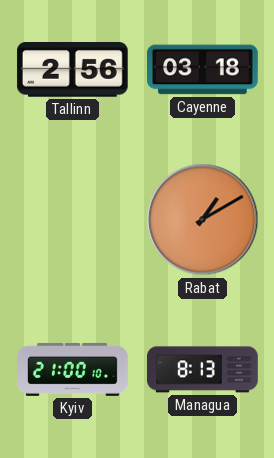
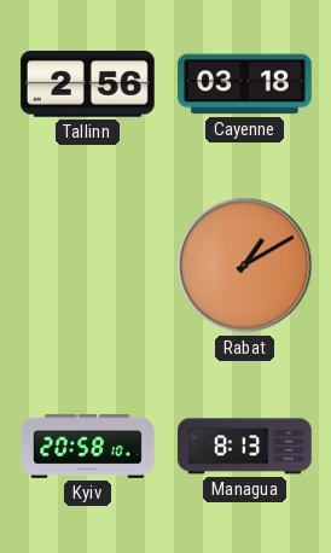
Kyiv: 21:00 -> 20:58 (88, 446)
